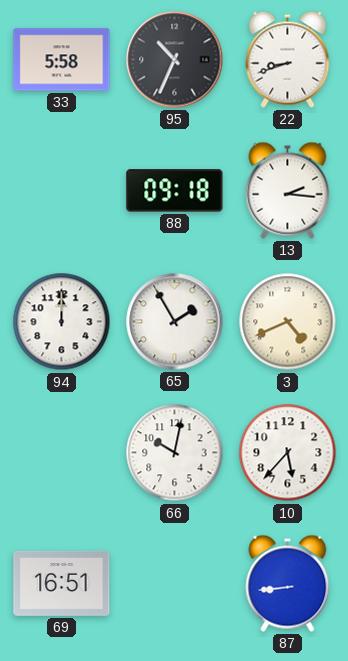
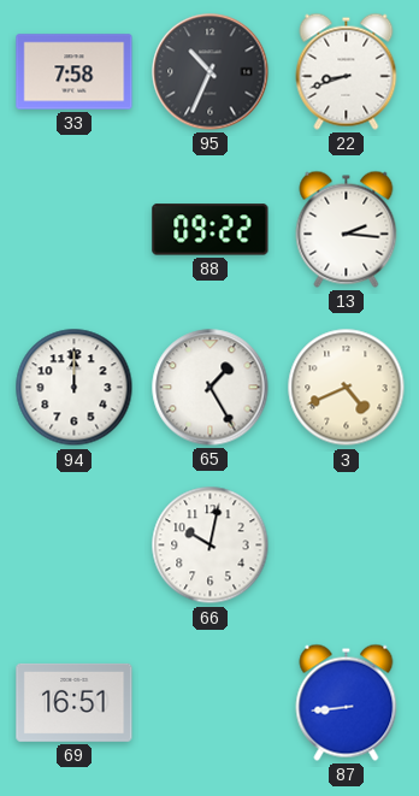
33: 5:58 -> 7:58 (75, 72)
88: 09:18 -> 09:22 (211, 230)
65: 1:55 -> 1:25 (211, 388)
10: 5:37 -> none (288, 453)
